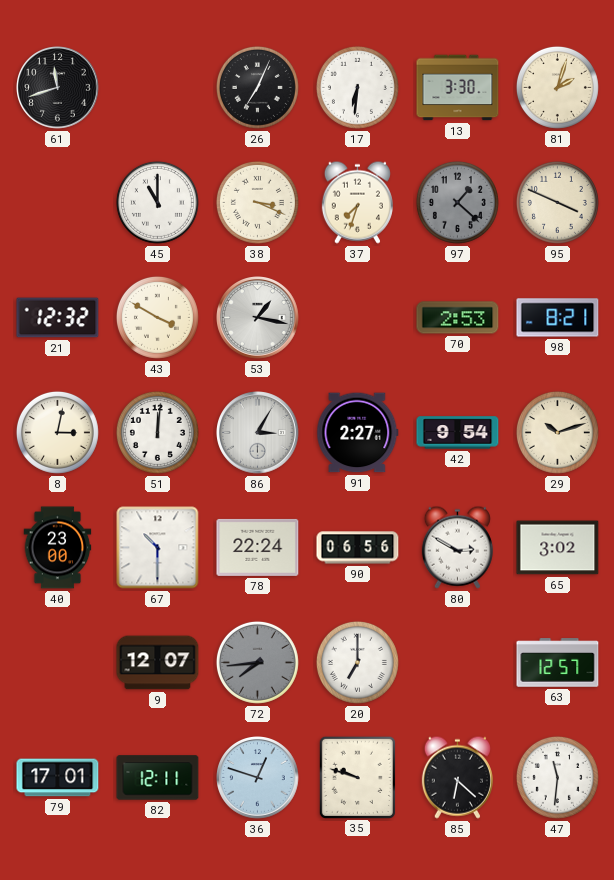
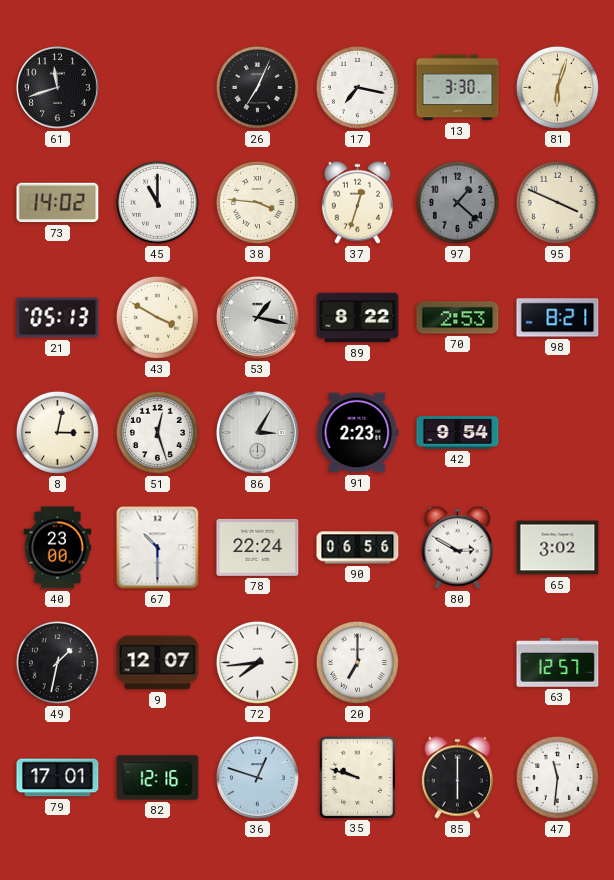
17: 6:31 -> 7:17 (357, 87)
81: 2:03 -> 6:03 (557, 87)
73: none -> 14:02 (58, 203)
38: 3:19 -> 3:46 (257, 202)
37: 7:33 -> 12:33 (357, 202)
21: 12:32 -> 05:13 (58, 318)
89: none -> 8:22 (358, 318)
51: 12:01 -> 12:27 (157, 432)
91: 2:27 -> 2:23 (358, 433)
29: 10:12 -> none (557, 432)
49: none -> 1:32 (57, 662)
72 dial: grey -> white (257, 662)
82: 12:11 -> 12:16 (158, 778)
85: 6:22 -> 6:00 (457, 777)
